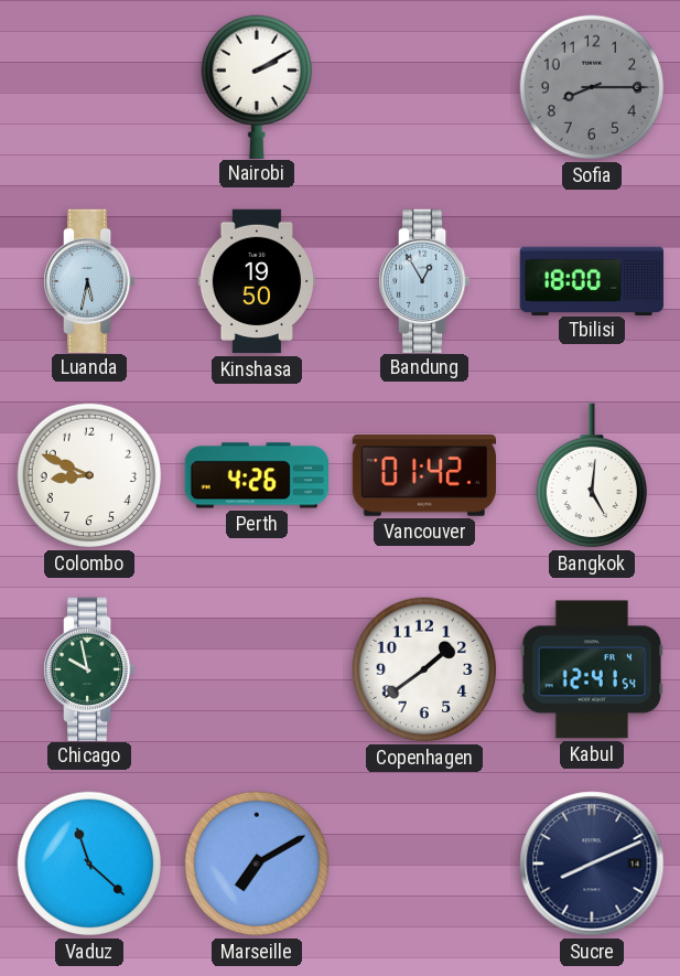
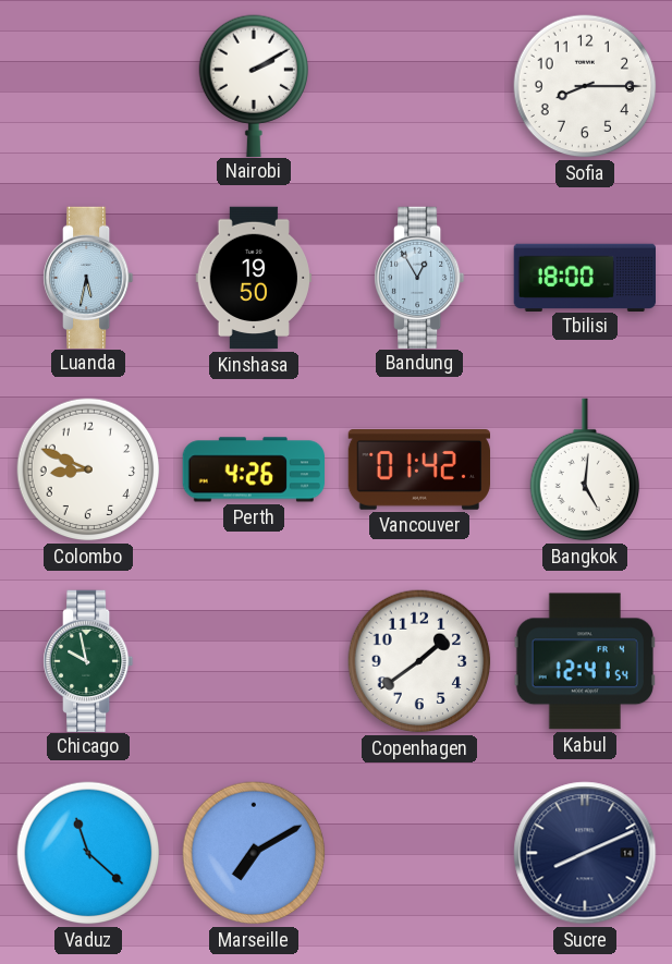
Sofia dial: grey -> white (585, 86)
